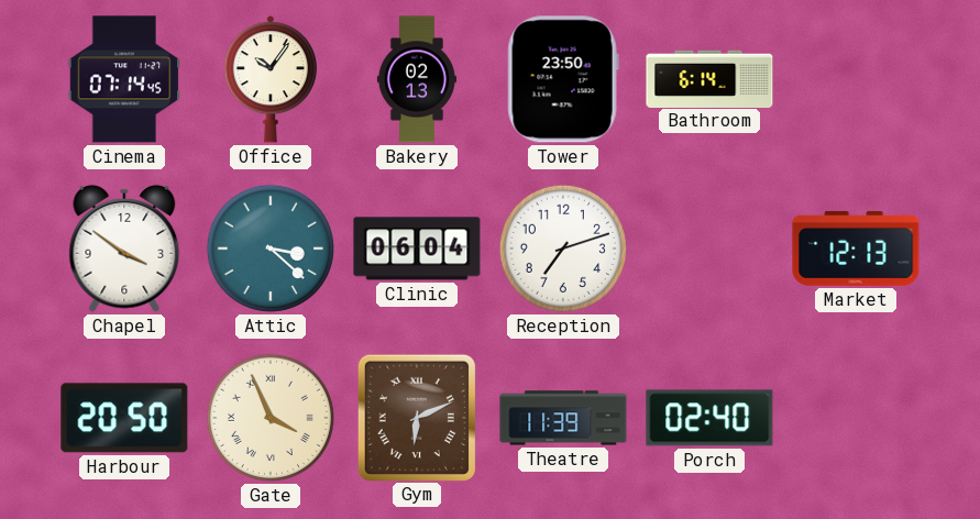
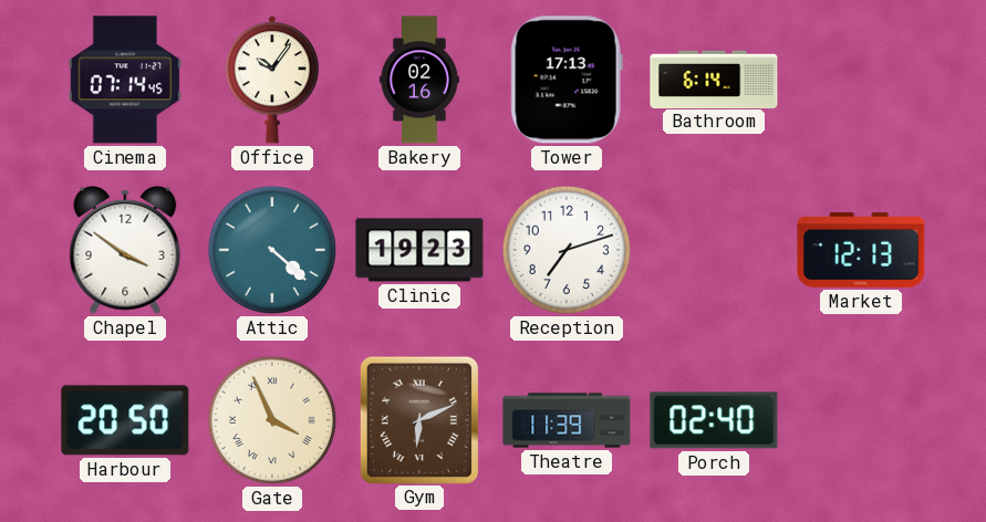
Bakery: 02:13 -> 02:16 (419, 80)
Tower: 23:50 -> 17:13 (567, 80)
Attic: 3:22 -> 4:22 (272, 250)
Clinic: 06:04 -> 19:23 (419, 250)
